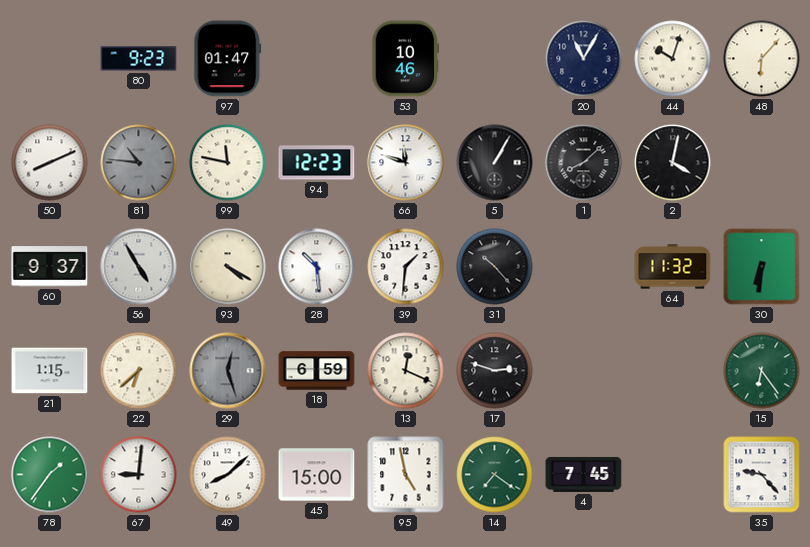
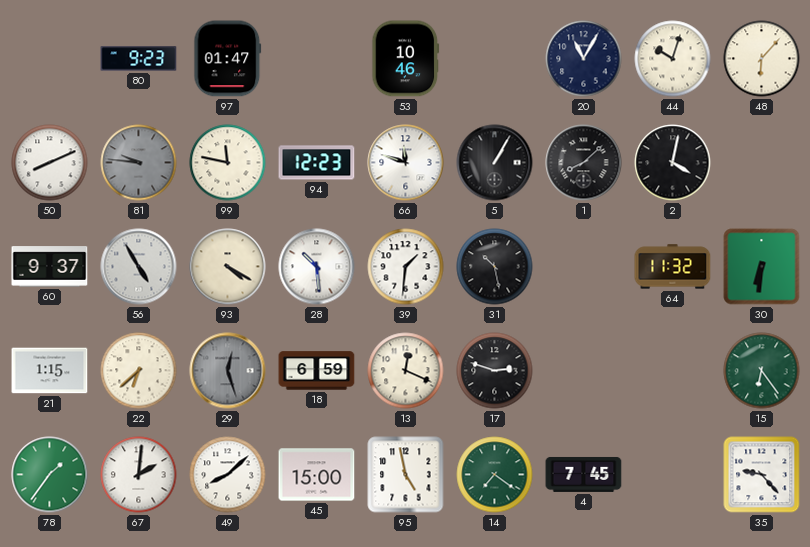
81: 10:46 -> 9:46 (139, 163)
31: 10:23 -> 10:28 (495, 267)
67: 9:01 -> 2:01 (139, 475)
